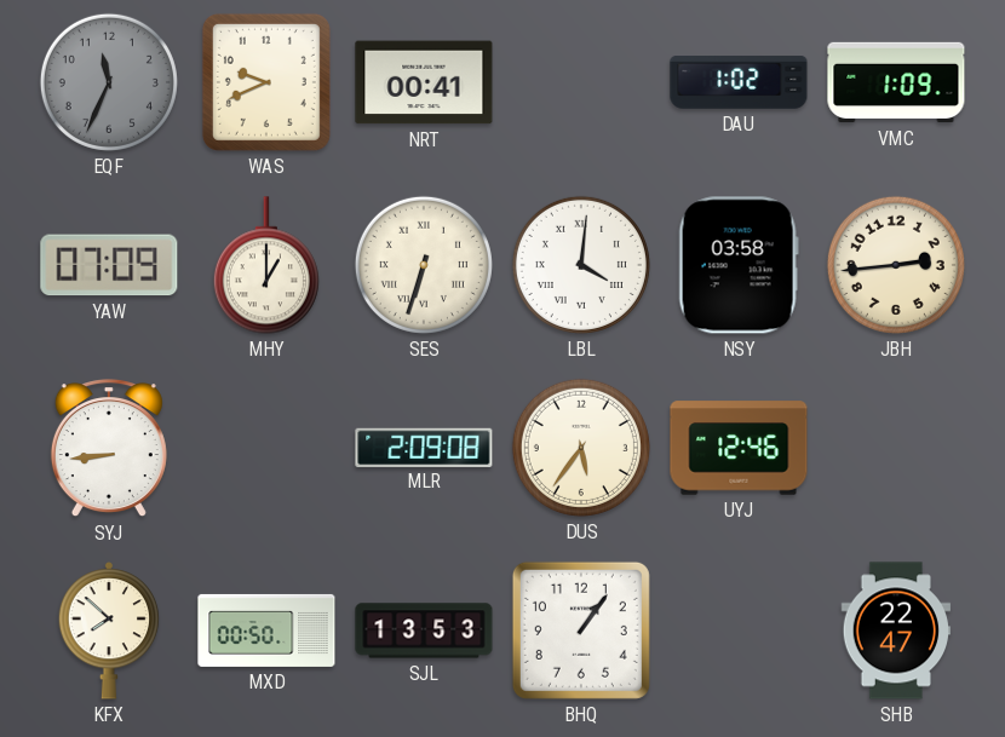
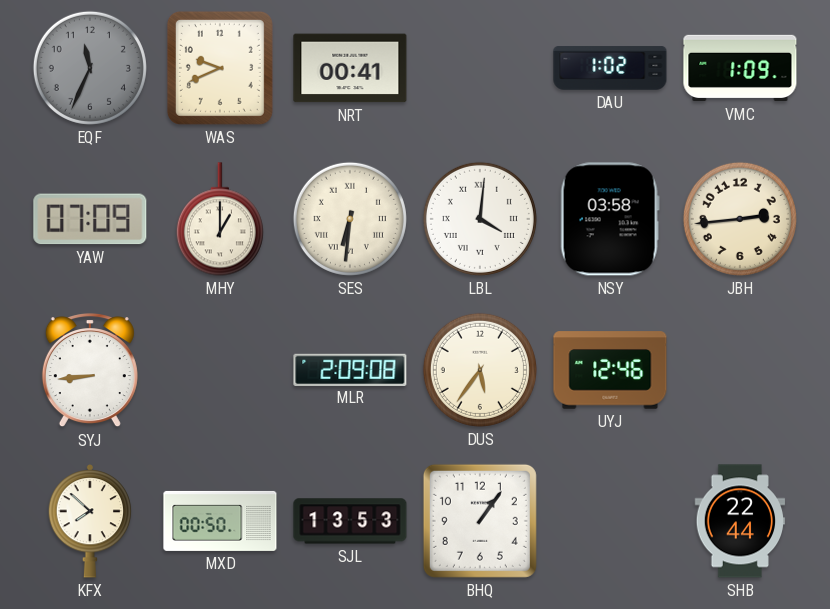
SES: 6:33 -> 6:31 (350, 219)
SHB: 22:47 -> 22:44 (740, 521)
